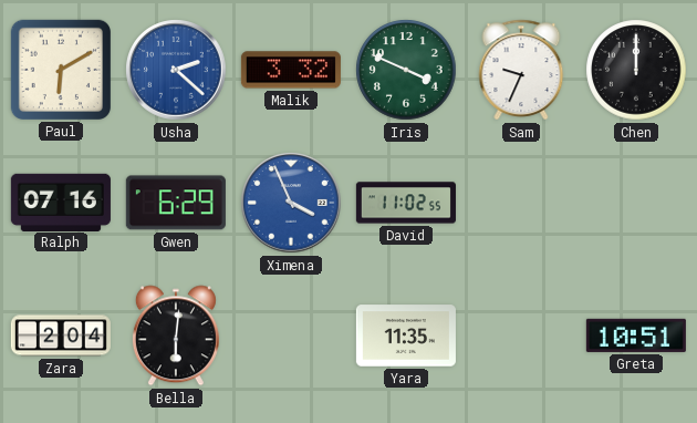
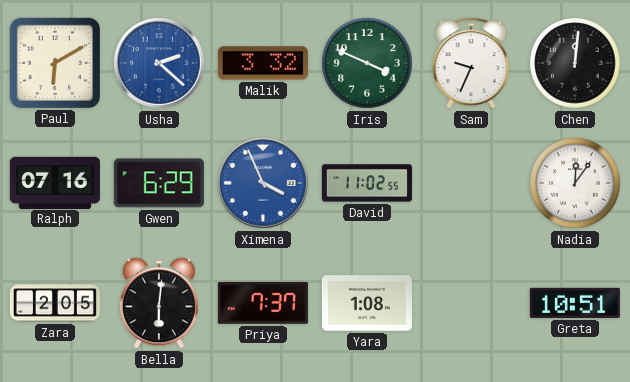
Chen: 12:00 -> 12:01 (575, 63)
Nadia: none -> 12:06 (575, 183)
Zara: 2:04 -> 2:05 (55, 303)
Priya: none -> 7:37 (263, 303)
Yara: 11:35 -> 1:08 (367, 303)
